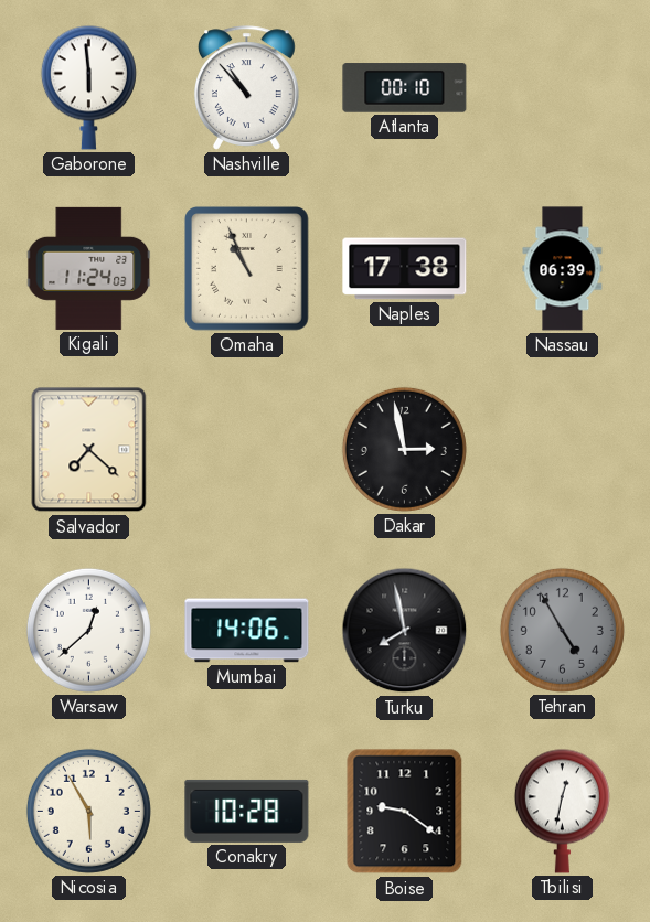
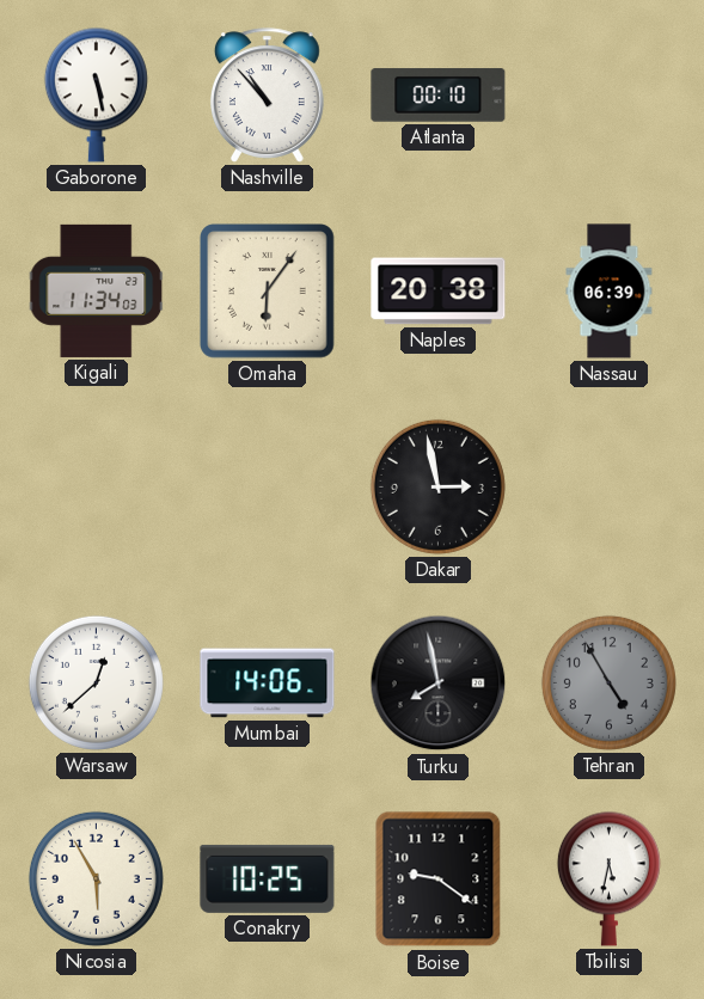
Gaborone: 5:59 -> 5:28 (96, 94)
Kigali: 11:24 -> 11:34 (97, 290)
Omaha: 10:56 -> 6:06 (268, 292)
Naples: 17:38 -> 20:38 (439, 292)
Salvador: 7:22 -> none (89, 450)
Conakry: 10:28 -> 10:25 (268, 878)
Tbilisi: 12:32 -> 5:32 (608, 878)
